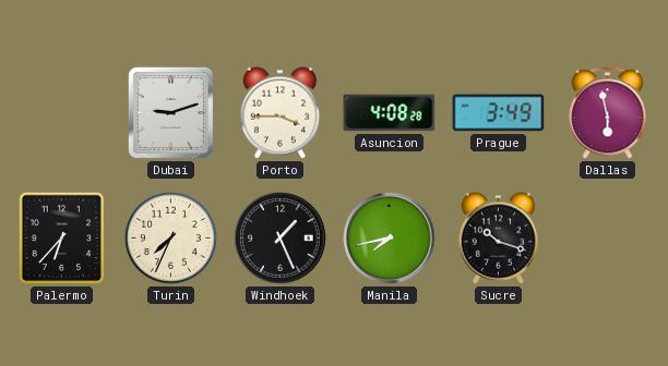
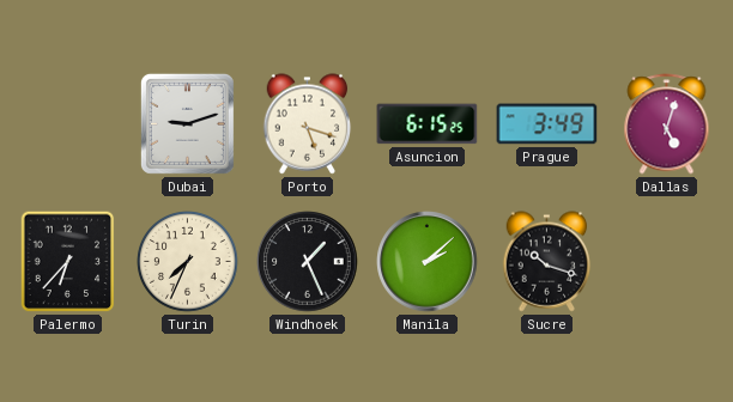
Porto: 3:45 -> 5:18 (308, 124)
Asuncion: 4:08 -> 6:15 (428, 124)
Dallas: 5:58 -> 5:03 (667, 124)
Manila: 7:43 -> 2:08 (428, 262)
